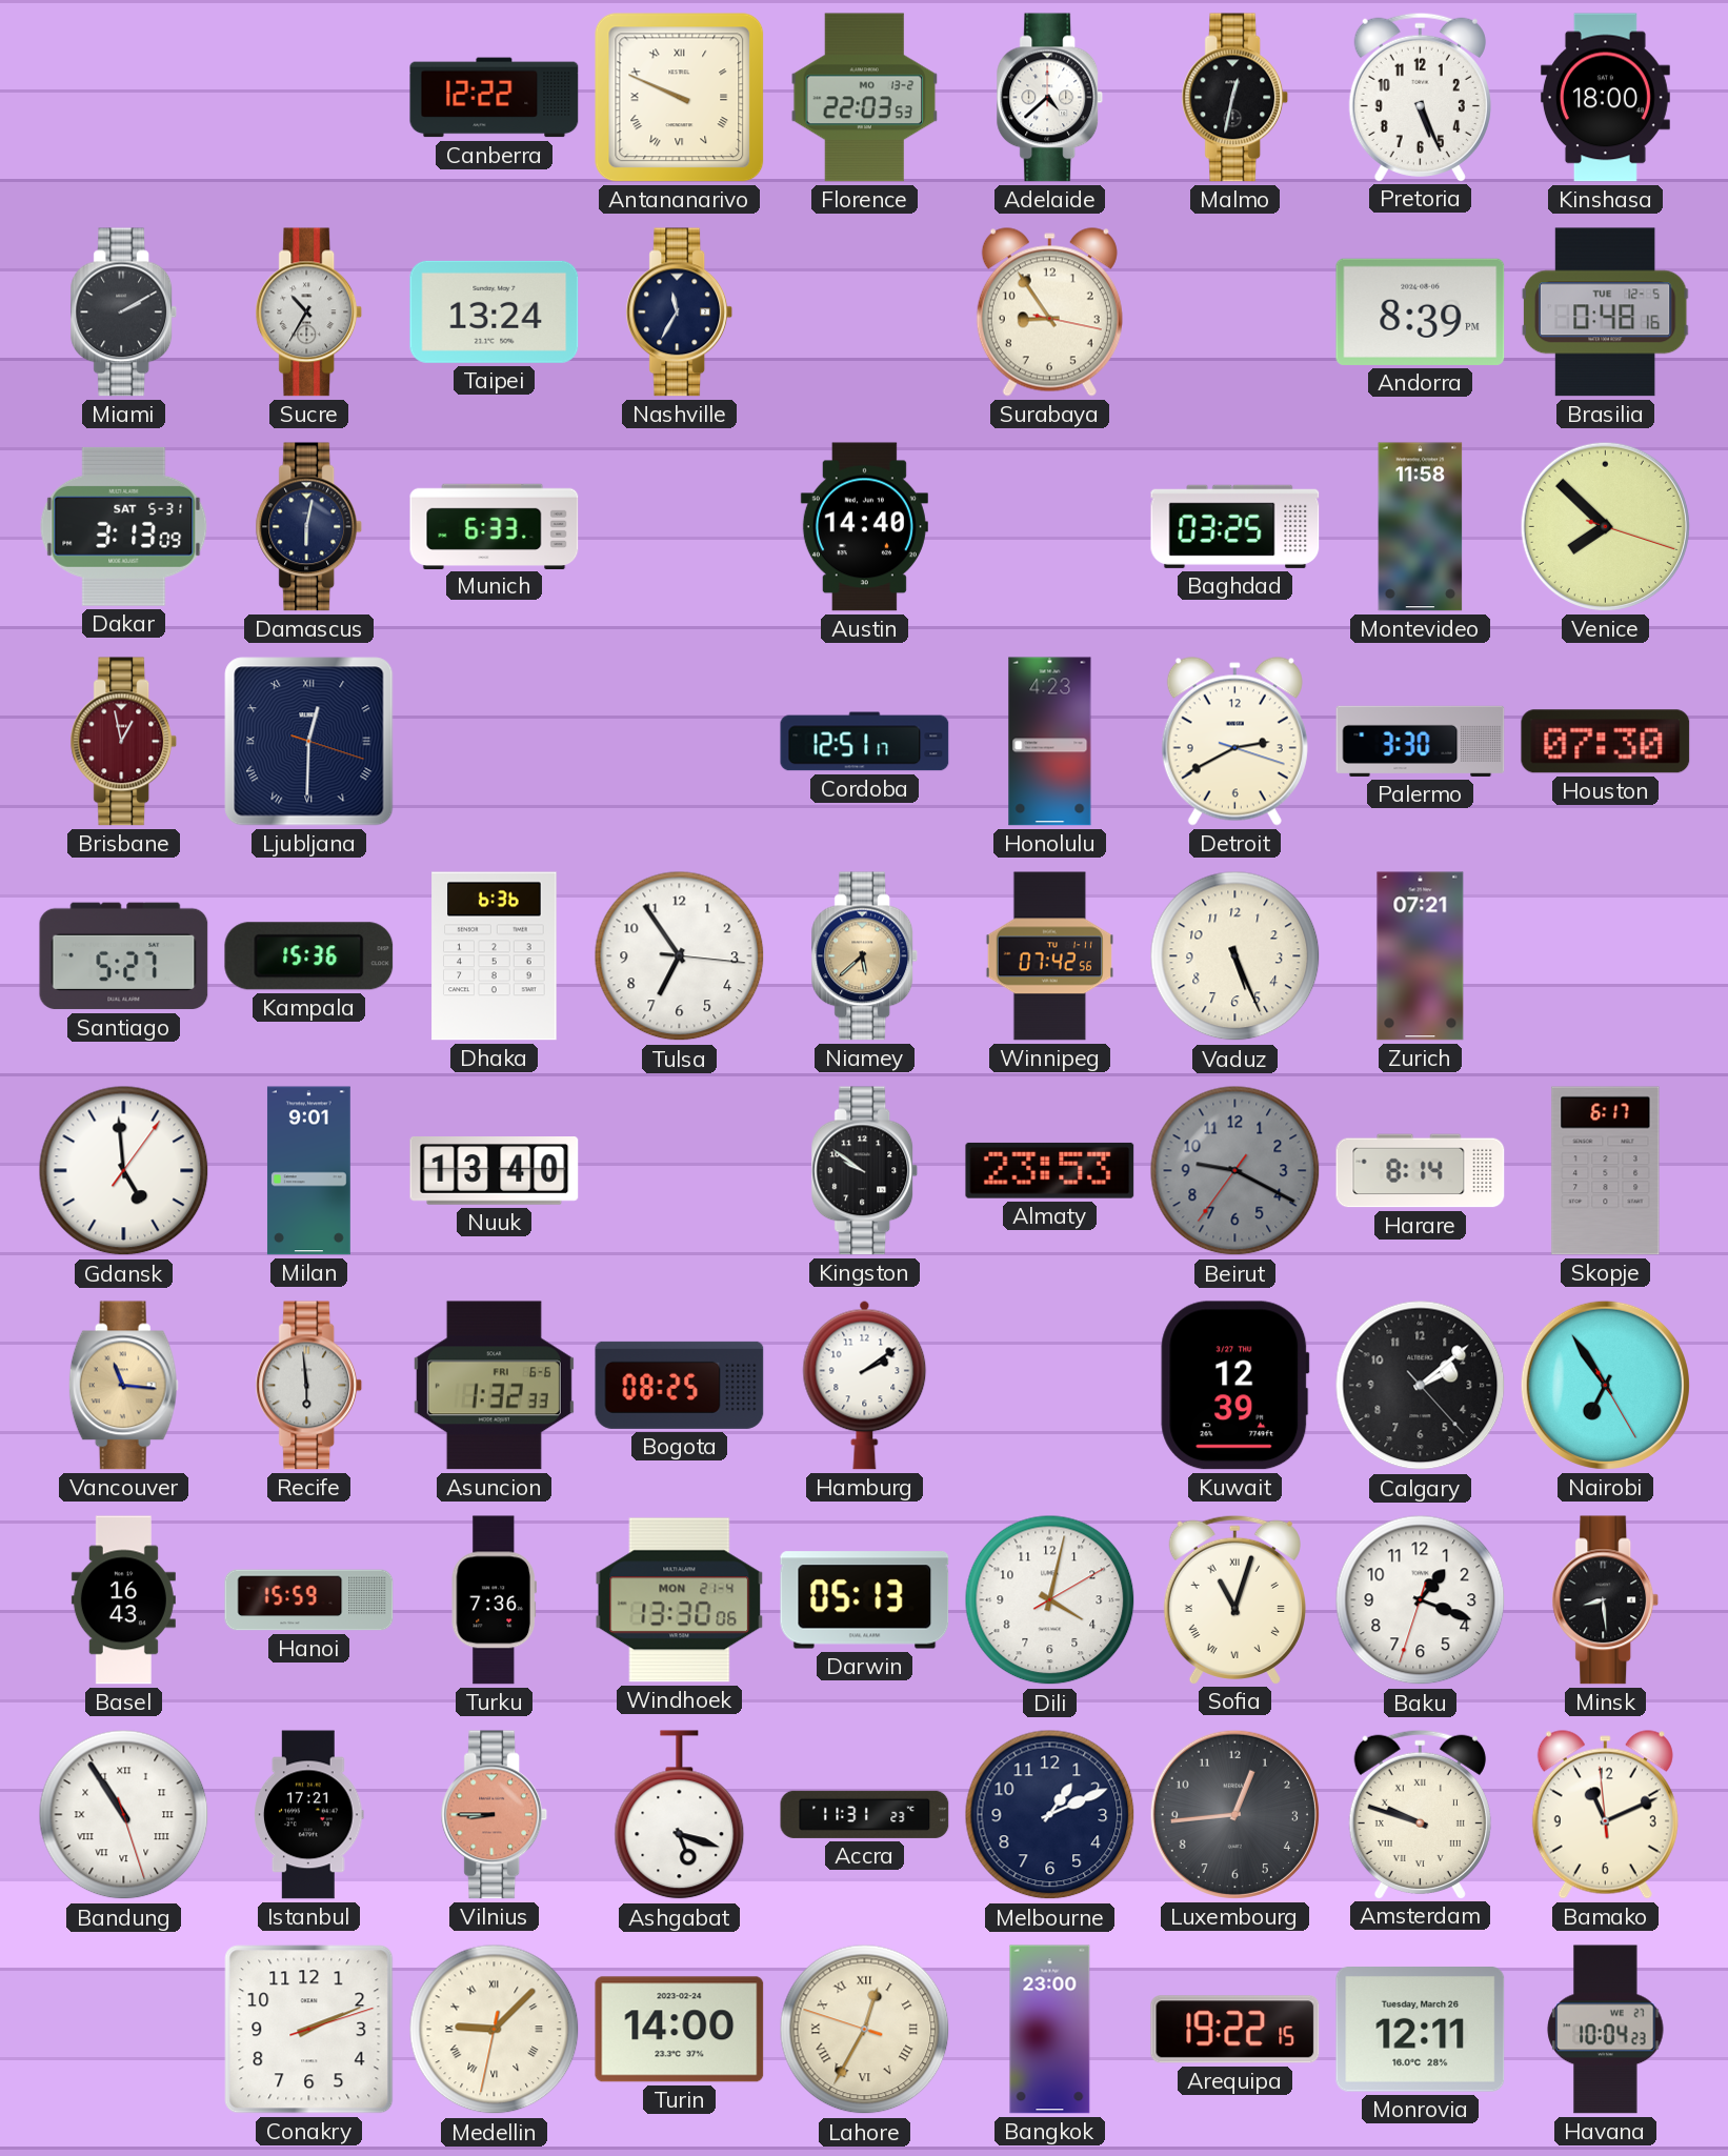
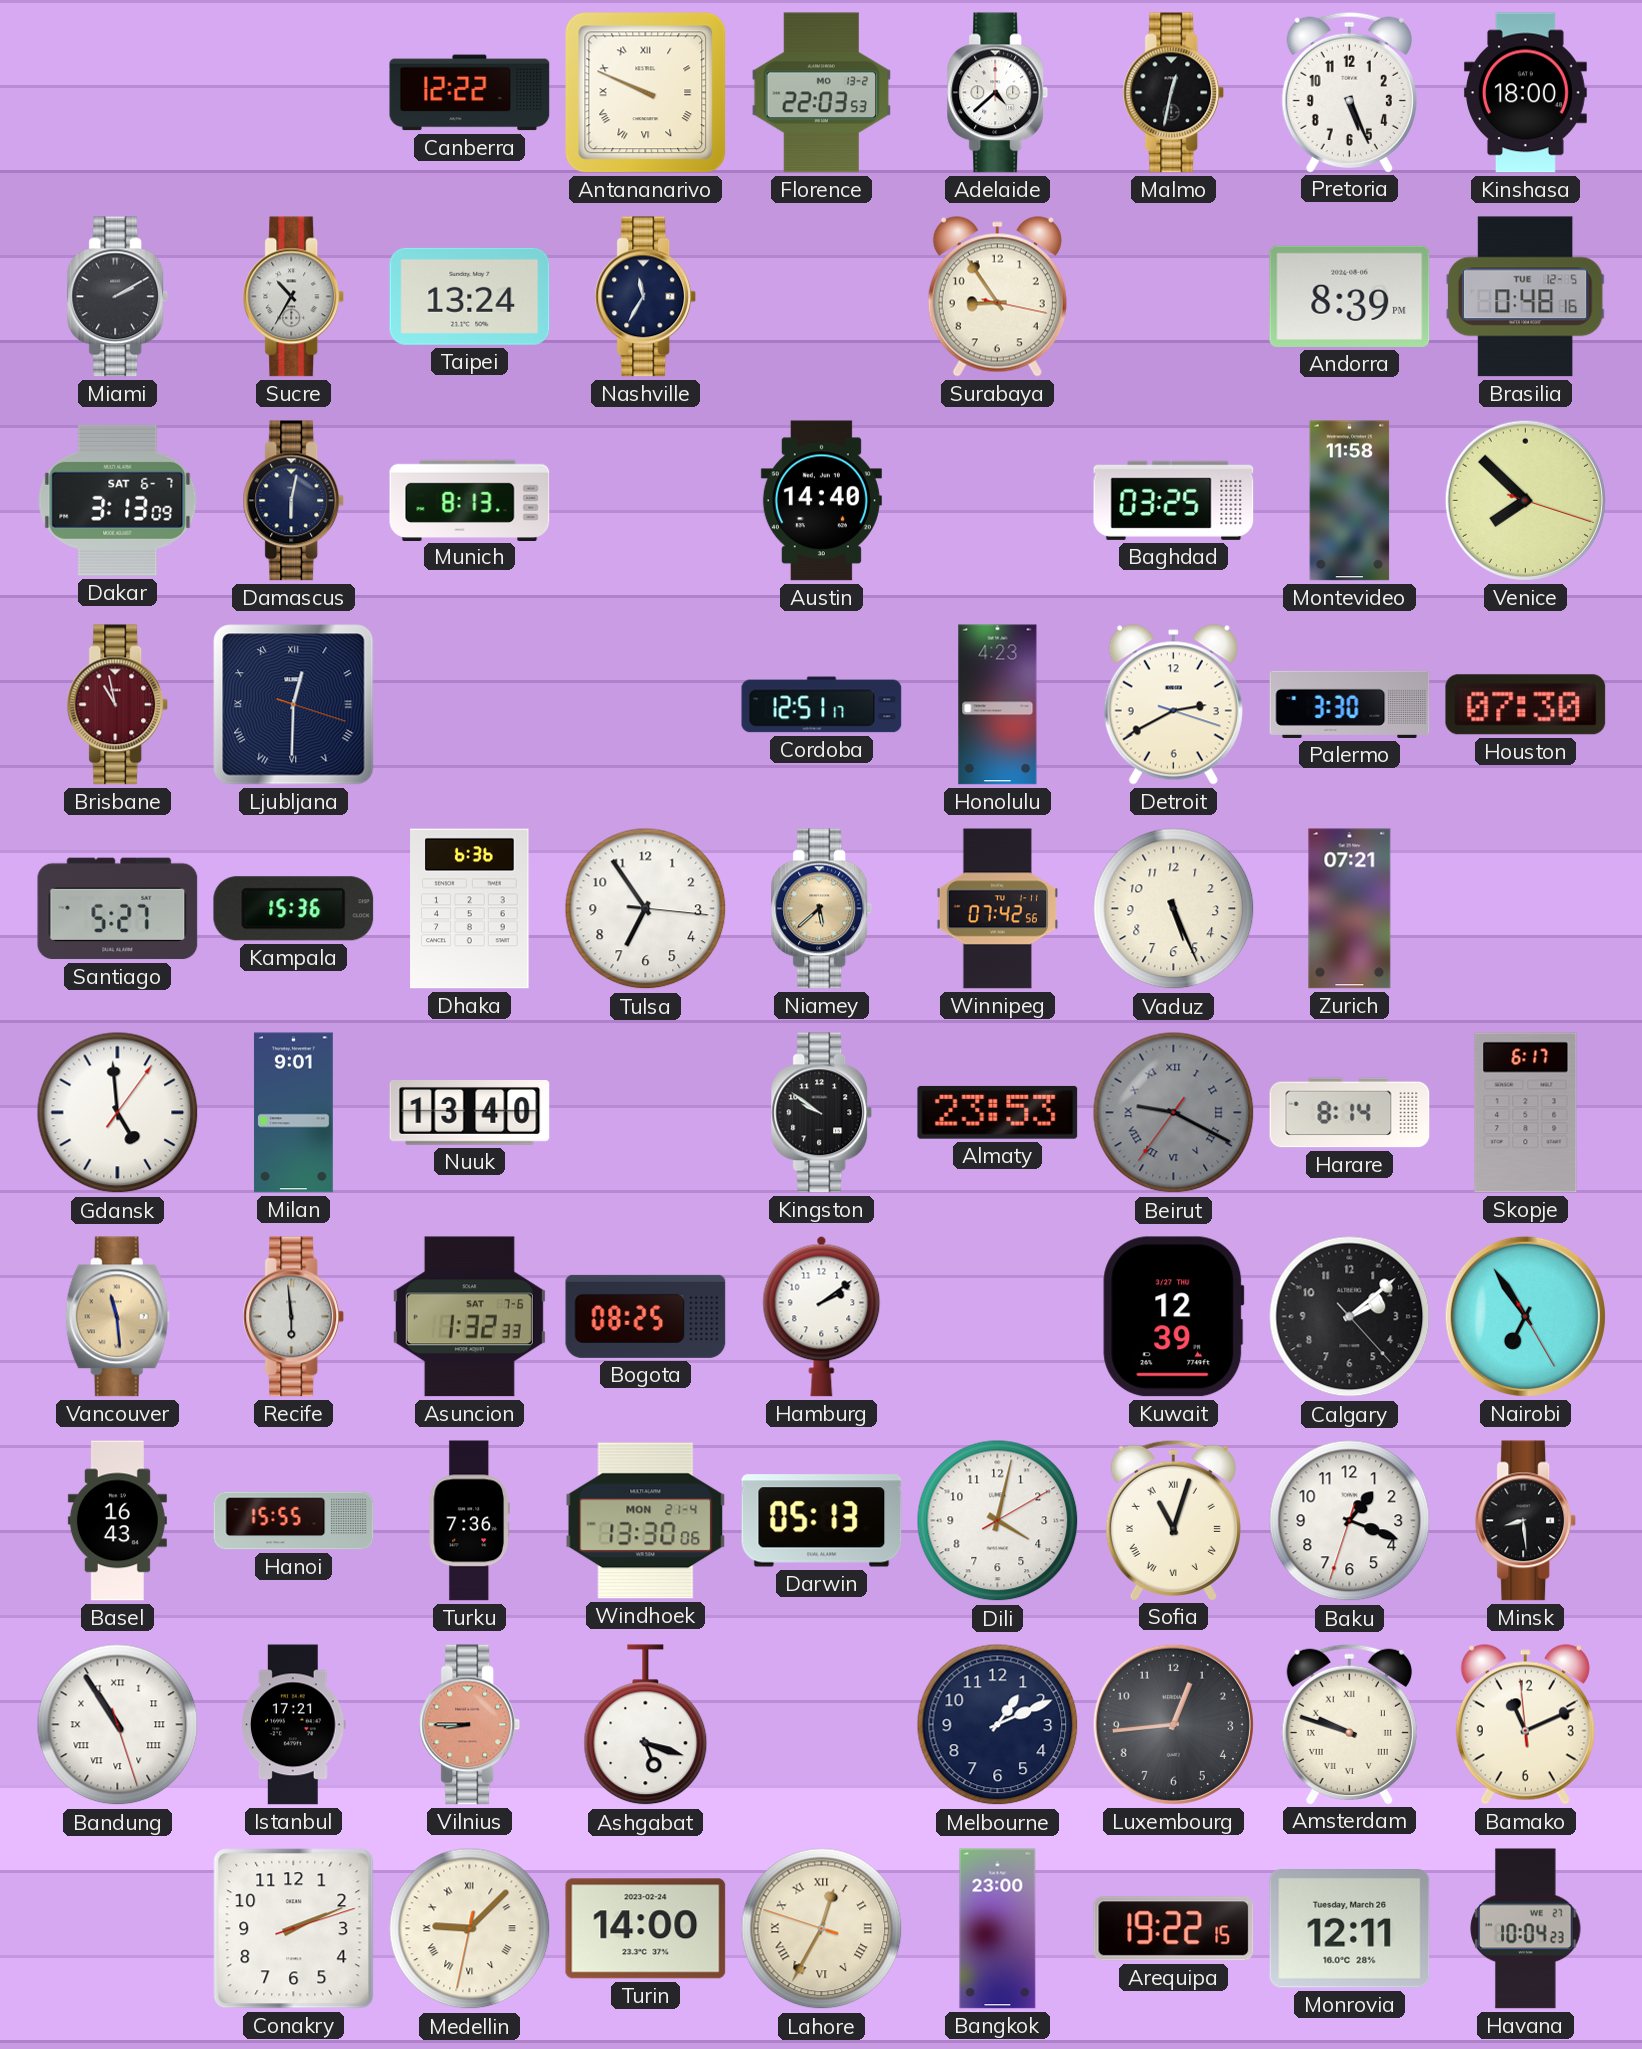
Dakar date: SAT 5-31 -> SAT 6-7 (118, 500)
Munich: 6:33 -> 8:13 (470, 500)
Brisbane: 12:58 -> 10:58 (118, 705)
Beirut numerals: Arabic -> Roman (1174, 1113)
Vancouver: 11:16 -> 11:29 (117, 1317)
Asuncion date: FRI 6-6 -> SAT 7-6 (469, 1317)
Hanoi: 15:59 -> 15:55 (294, 1521)
Accra: 11:31 -> none (865, 1814)
